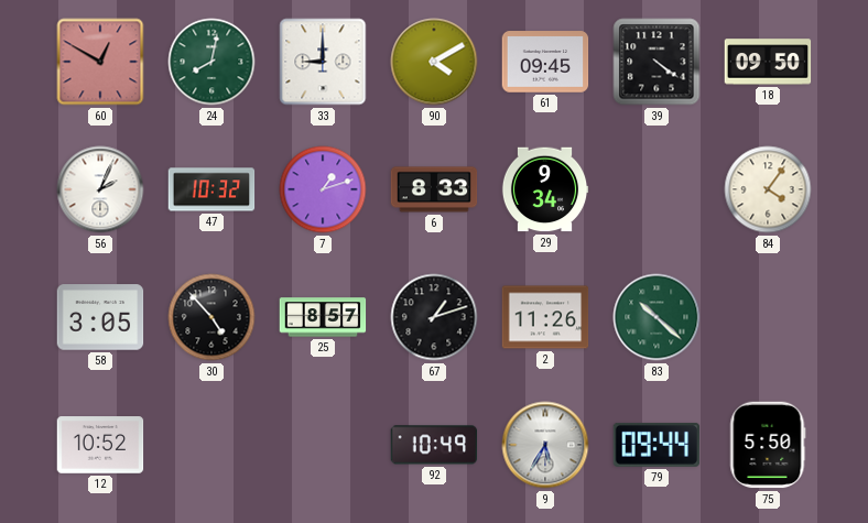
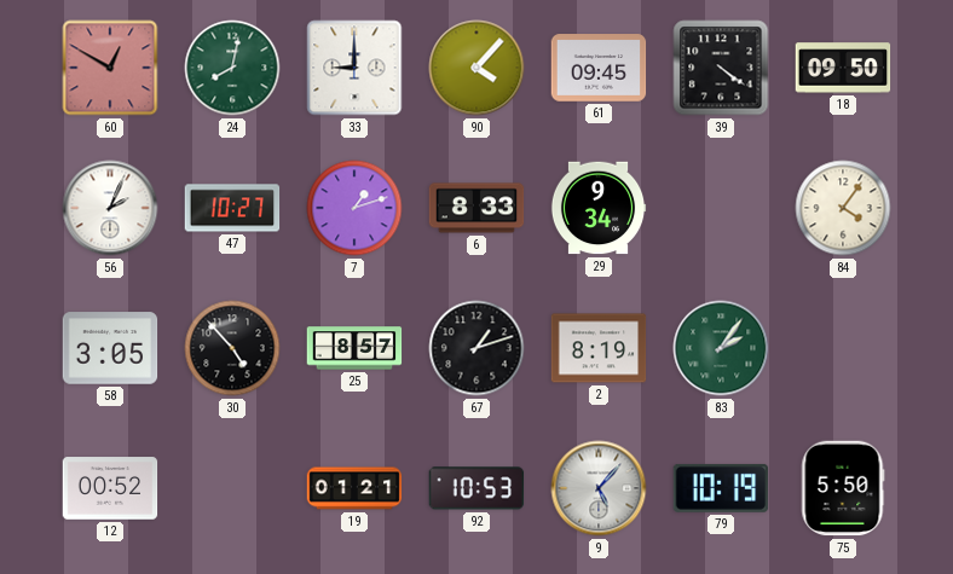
90: 4:10 -> 4:07 (477, 68)
47: 10:32 -> 10:27 (232, 208)
2: 11:26 -> 8:19 (599, 348)
83: 10:22 -> 2:06 (721, 348)
12: 10:52 -> 00:52 (110, 488)
19: none -> 01:21 (354, 488)
92: 10:49 -> 10:53 (477, 488)
9: 5:35 -> 5:07 (599, 488)
79: 09:44 -> 10:19 (721, 488)
